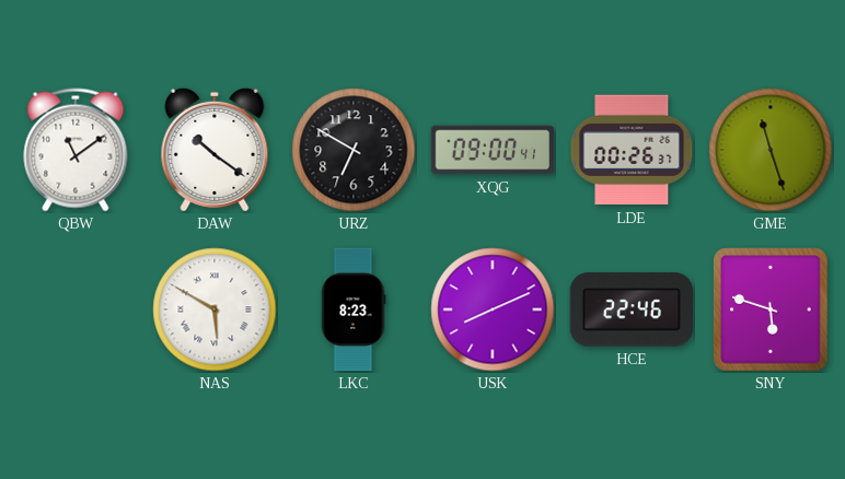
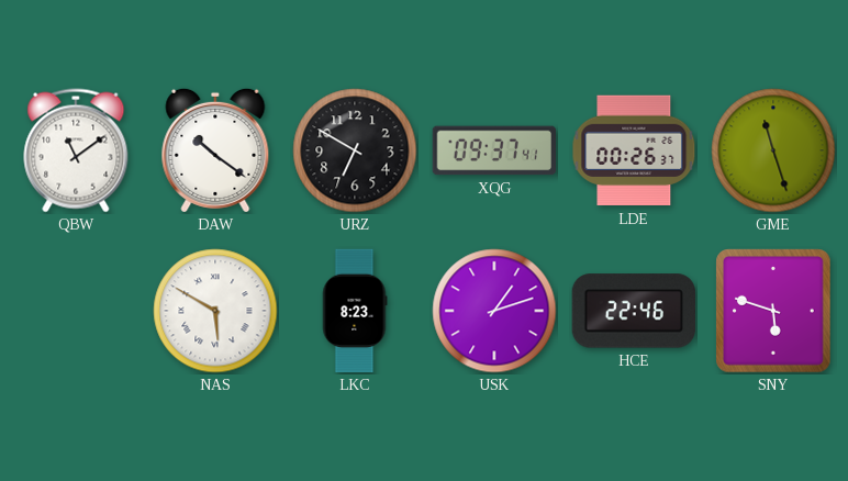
XQG: 09:00 -> 09:37 (494, 150)
USK: 8:11 -> 1:12 (494, 311)
